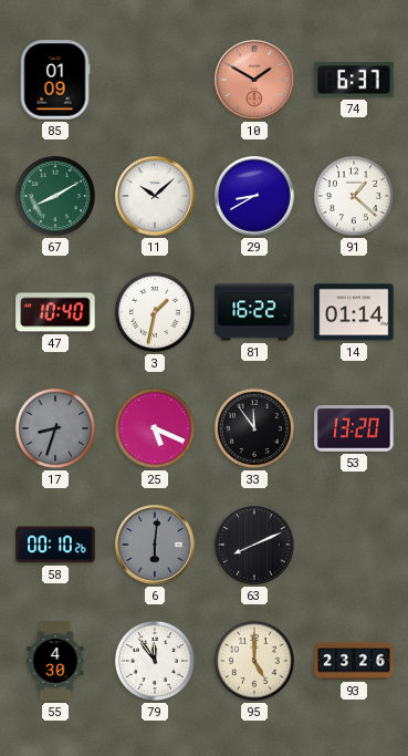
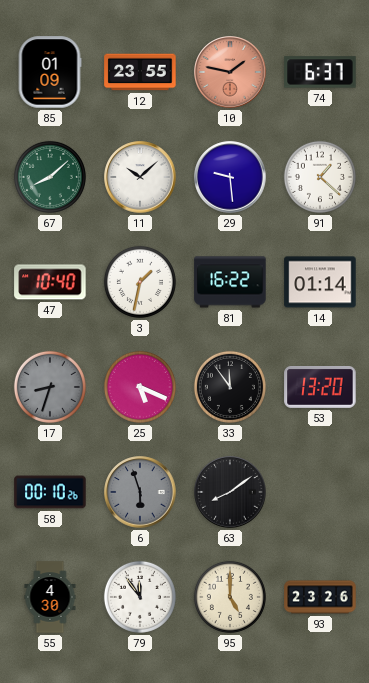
12: none -> 23:55 (140, 72)
10: 1:50 -> 1:47 (230, 72)
67: 8:10 -> 8:08 (50, 177)
29: 8:40 -> 9:29 (230, 177)
6: 6:01 -> 5:57 (140, 492)
63: 8:11 -> 8:09 (230, 492)
